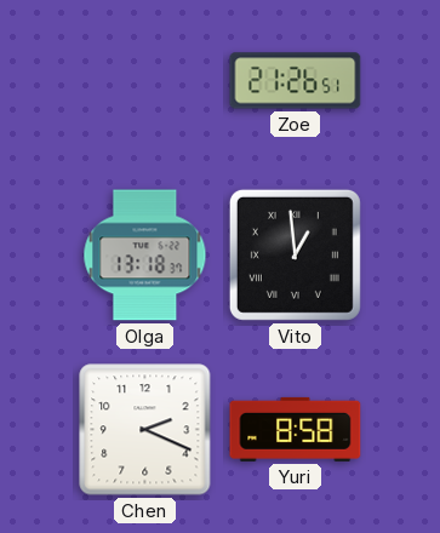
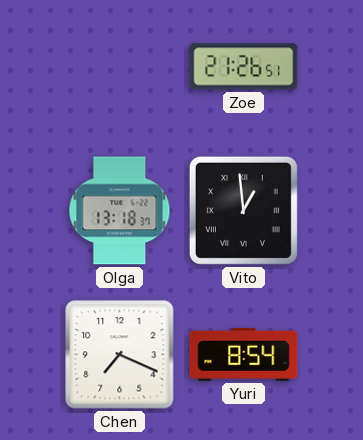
Chen: 2:19 -> 7:19 (120, 355)
Yuri: 8:58 -> 8:54 (244, 354)
